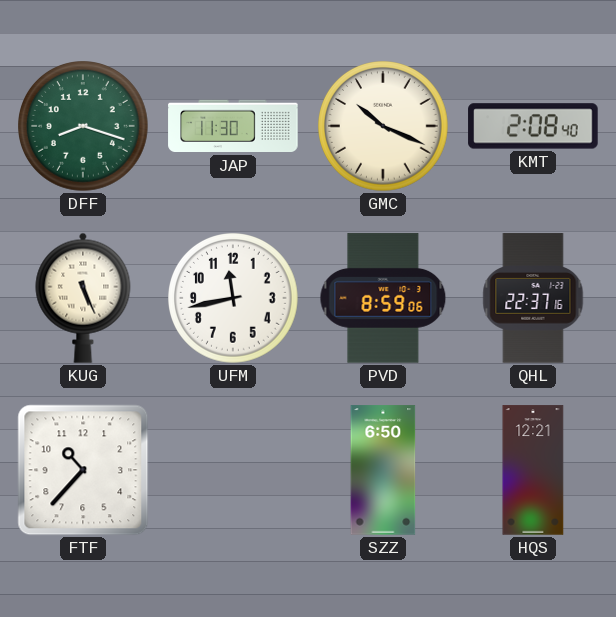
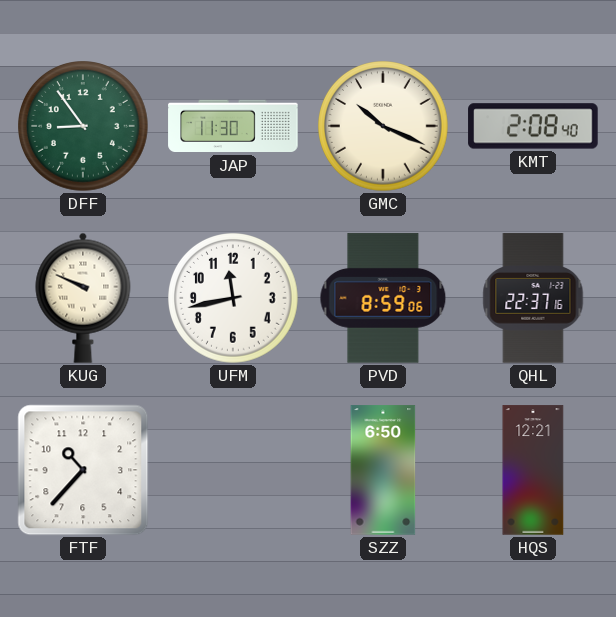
DFF: 8:18 -> 8:54 (84, 127)
KUG: 5:26 -> 9:49 (83, 298)
